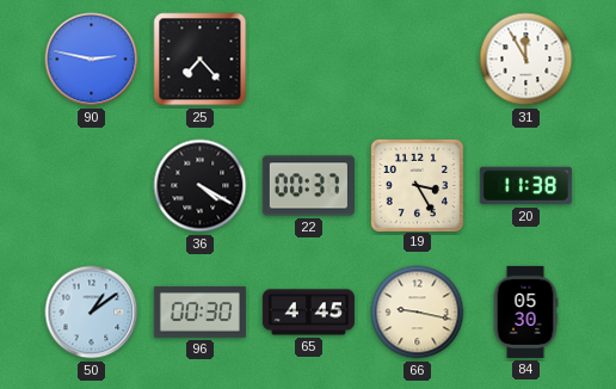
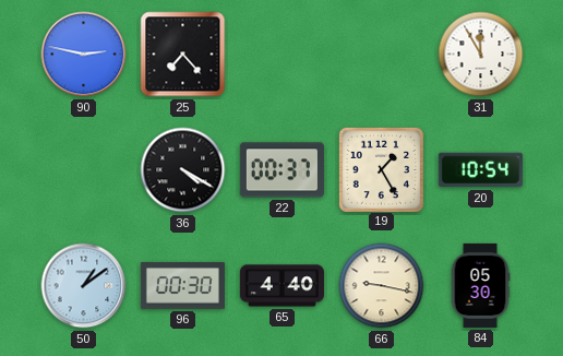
19: 3:25 -> 1:25 (381, 169)
20: 11:38 -> 10:54 (480, 170)
65: 4:45 -> 4:40 (281, 286)
